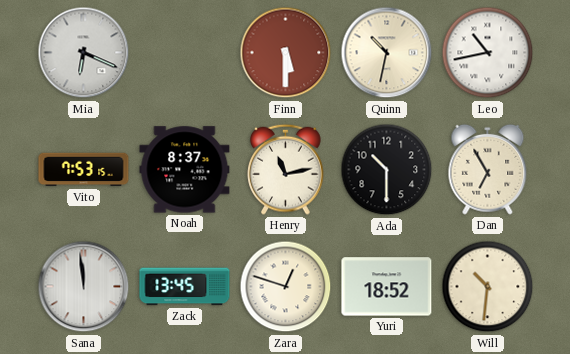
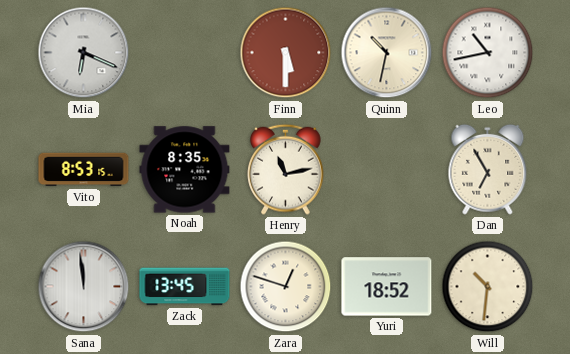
Vito: 7:53 -> 8:53 (84, 170)
Noah: 8:37 -> 8:35 (185, 170)
Ada: 10:30 -> none (387, 170)
